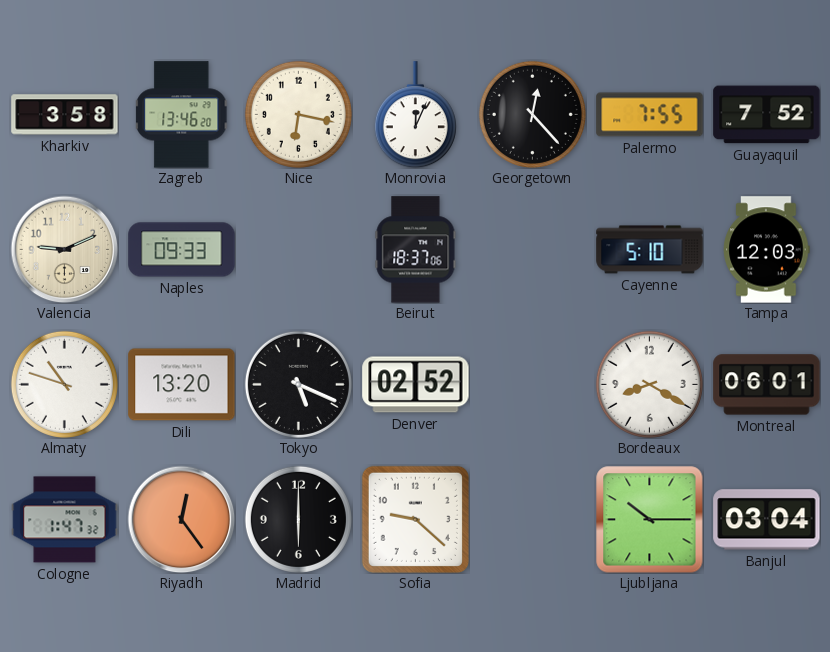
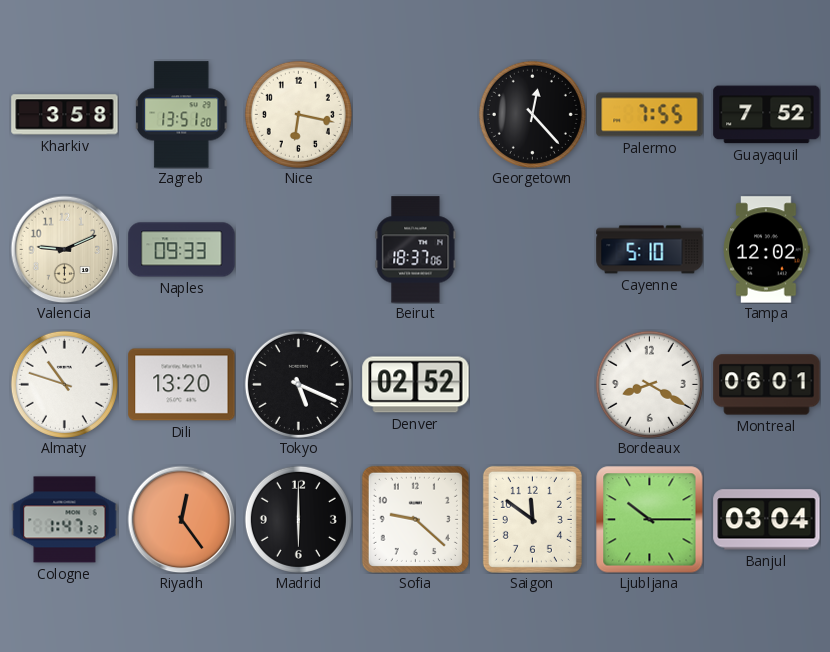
Zagreb: 13:46 -> 13:51 (182, 115)
Monrovia: 12:04 -> none (415, 115)
Tampa: 12:03 -> 12:02 (767, 250)
Saigon: none -> 11:51 (532, 519)
